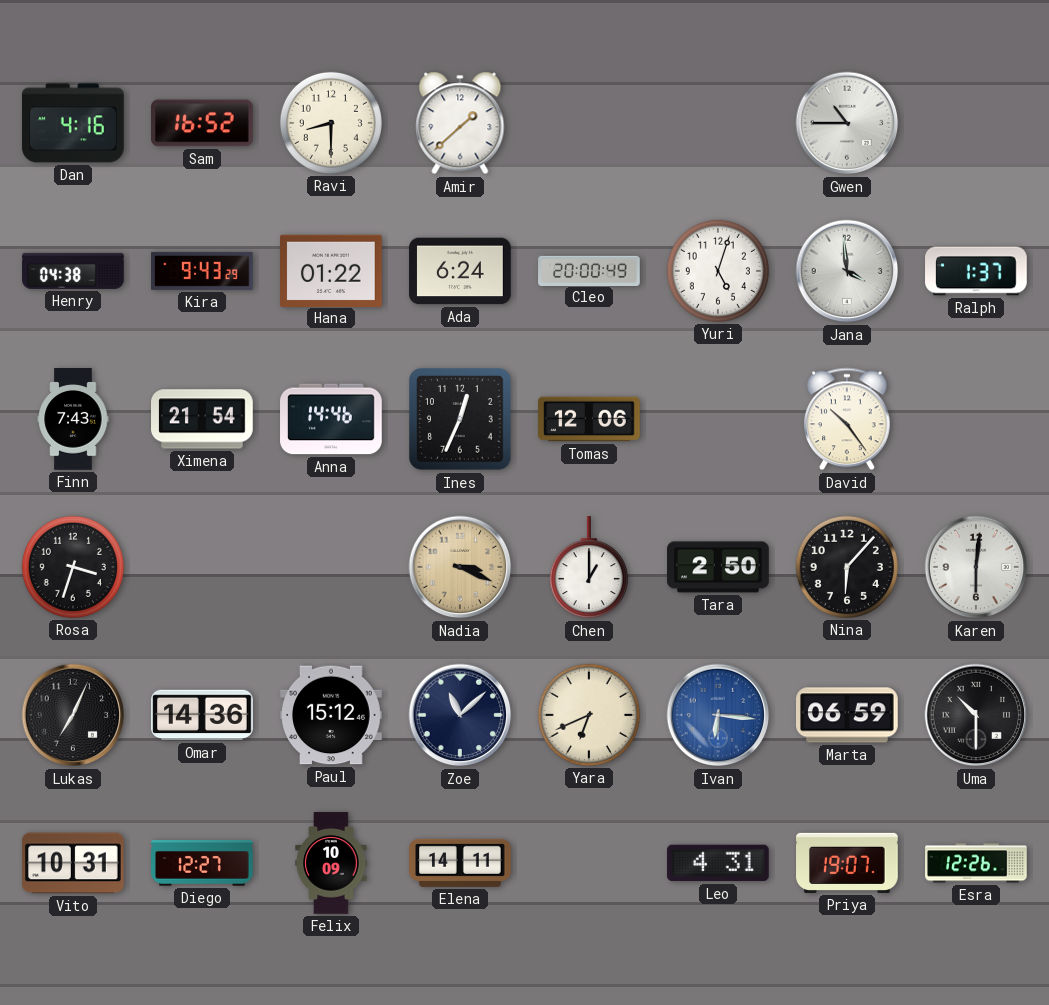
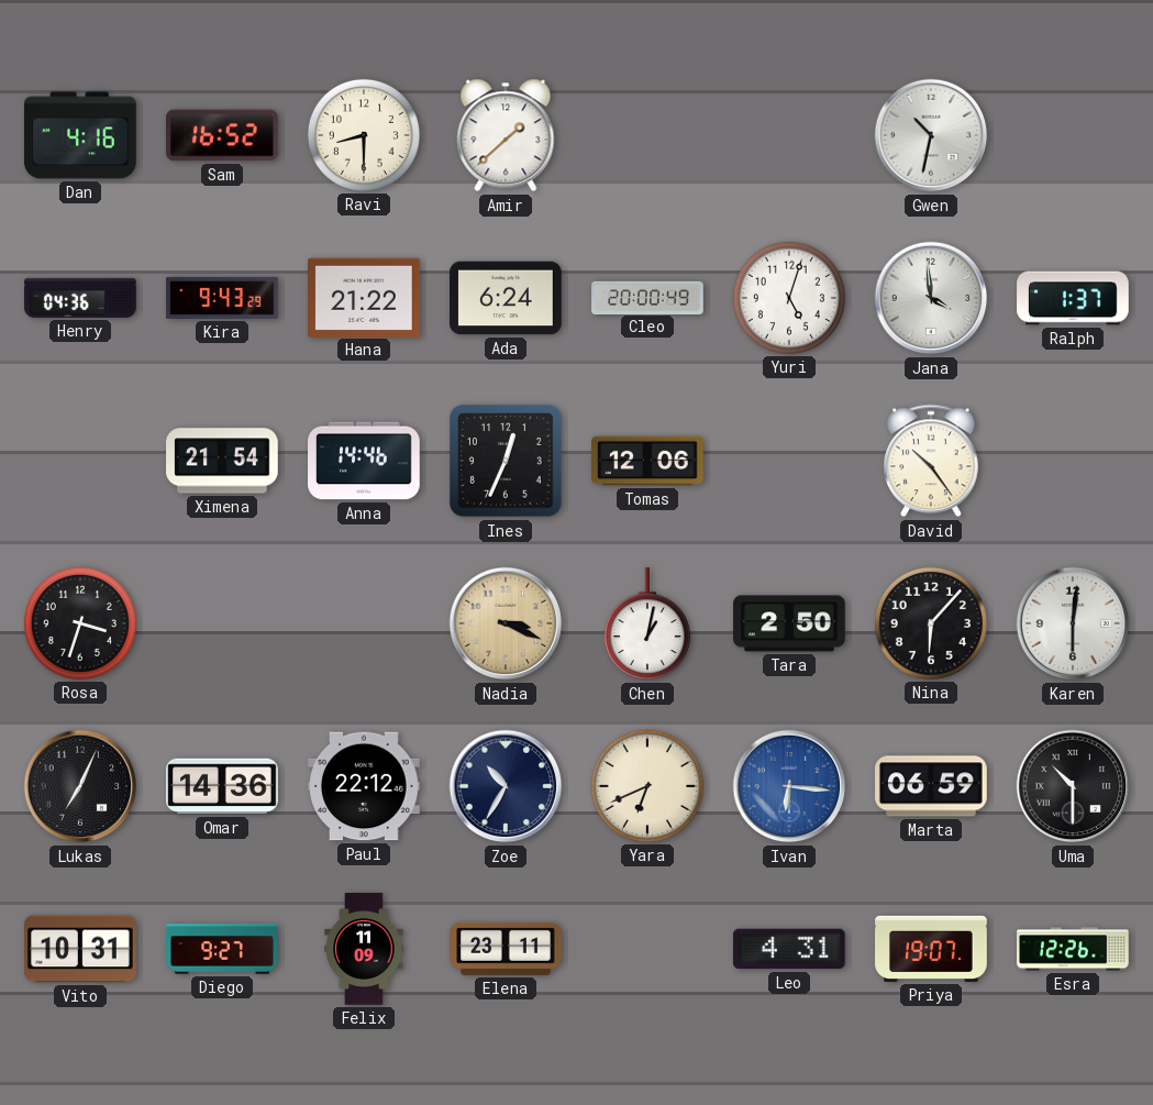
Gwen: 10:45 -> 10:32 (931, 135)
Henry: 04:38 -> 04:36 (80, 298)
Hana: 01:22 -> 21:22 (365, 297)
Finn: 7:43 -> none (73, 419)
Chen: 1:00 -> 1:02 (647, 625)
Paul: 15:12 -> 22:12 (364, 786)
Zoe: 11:08 -> 10:35 (506, 786)
Diego: 12:27 -> 9:27 (222, 949)
Felix: 10:09 -> 11:09 (364, 949)
Elena: 14:11 -> 23:11 (506, 949)
